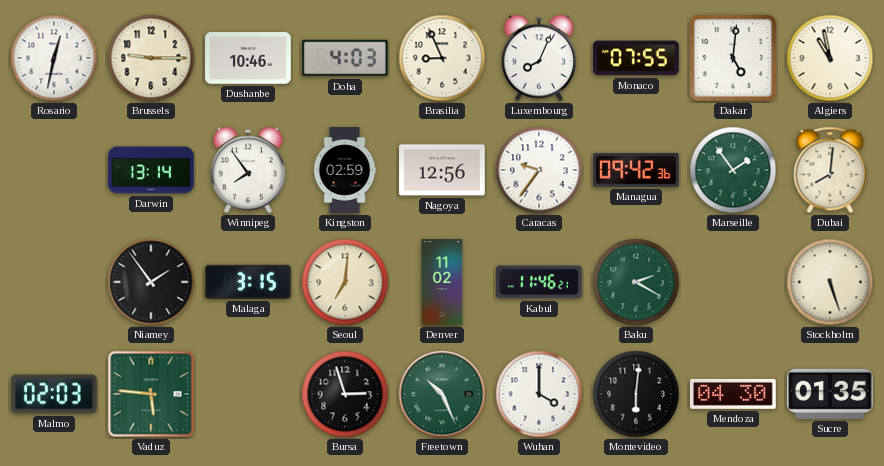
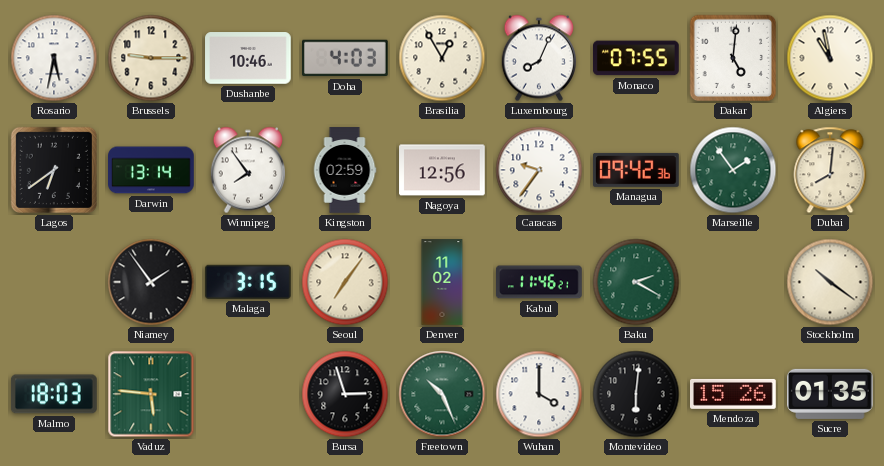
Rosario: 12:32 -> 5:32 (54, 58)
Brasilia: 8:56 -> 12:55 (442, 58)
Lagos: none -> 6:39 (54, 170)
Seoul: 7:01 -> 7:06 (345, 282)
Stockholm: 5:27 -> 10:21 (830, 282)
Malmo: 02:03 -> 18:03 (55, 394)
Mendoza: 04:30 -> 15:26 (734, 394)
